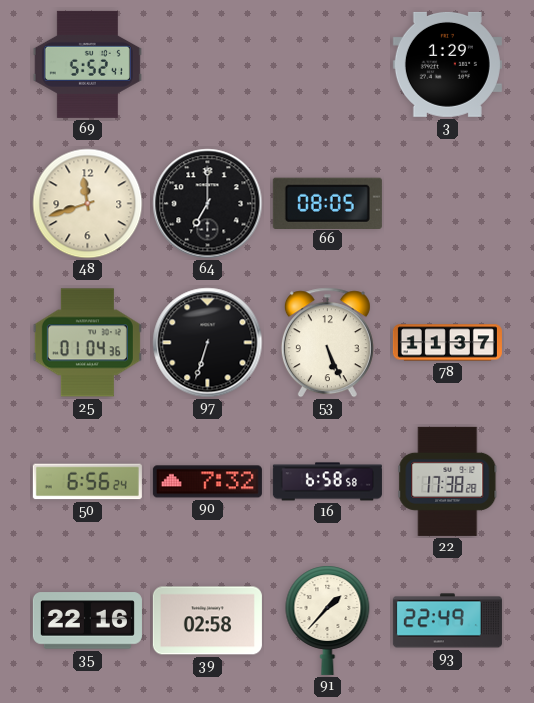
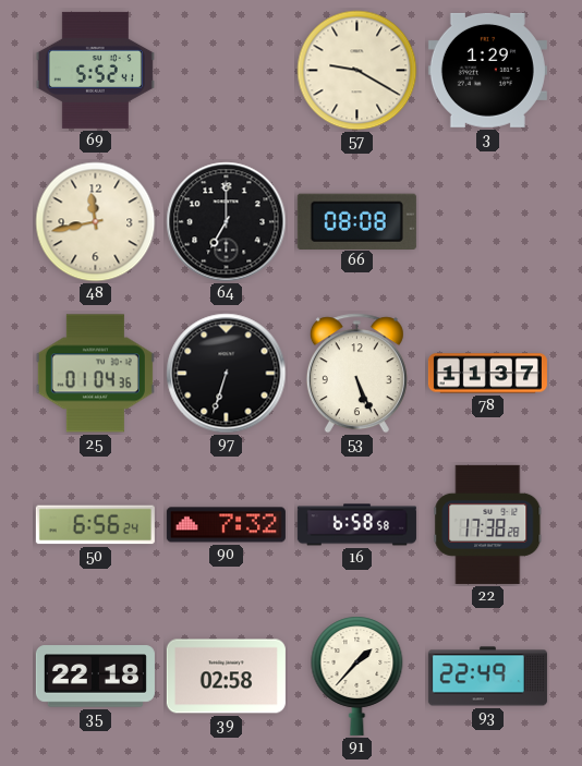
57: none -> 9:20 (357, 71)
48: 11:42 -> 11:43 (96, 222)
66: 08:05 -> 08:08 (356, 221)
35: 22:16 -> 22:18 (95, 677)
